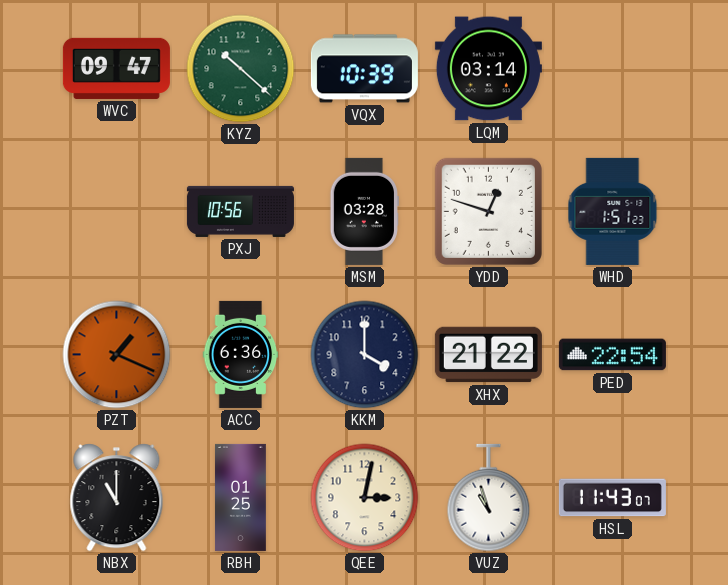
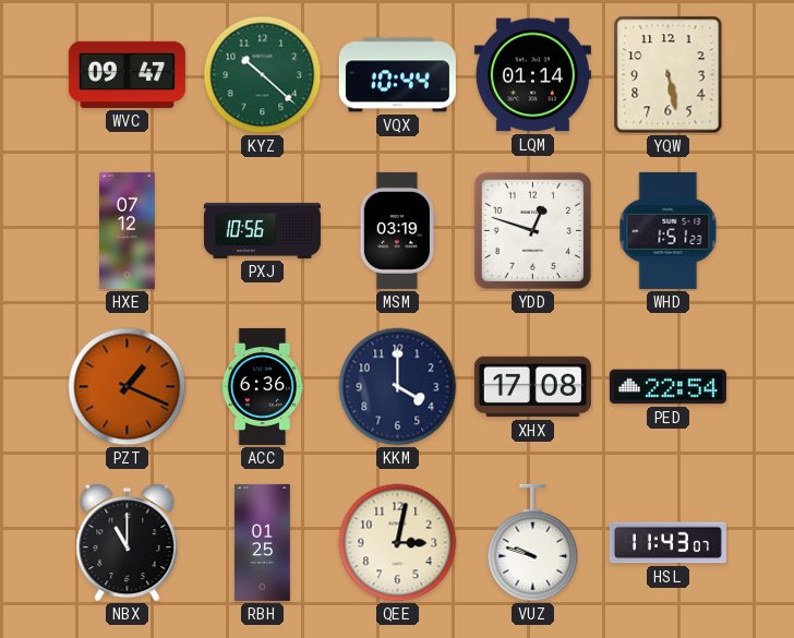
VQX: 10:39 -> 10:44 (397, 75)
LQM: 03:14 -> 01:14 (532, 75)
YQW: none -> 5:28 (669, 75)
HXE: none -> 07:12 (128, 230)
MSM: 03:28 -> 03:19 (397, 230)
XHX: 21:22 -> 17:08 (532, 387)
VUZ: 10:57 -> 9:48 (533, 543)
